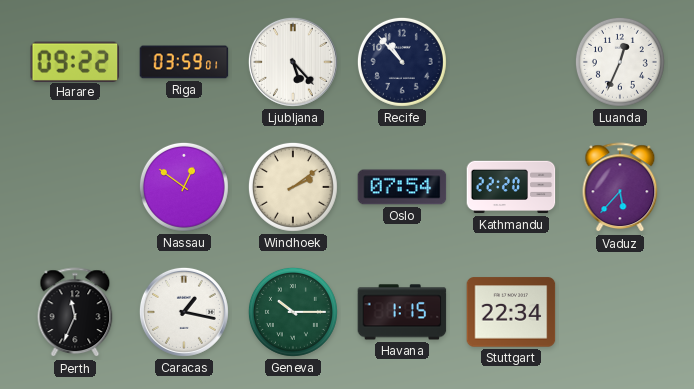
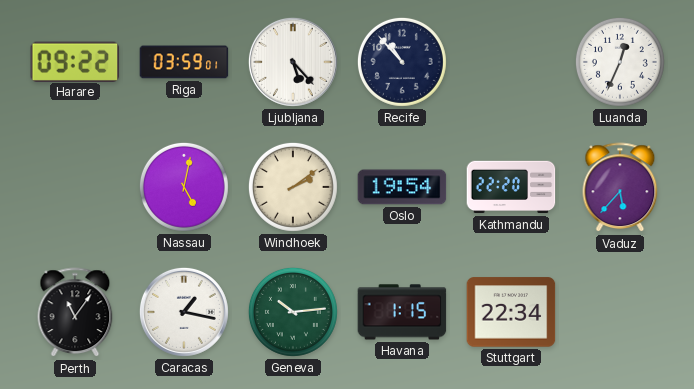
Nassau: 12:51 -> 5:02 (184, 187)
Oslo: 07:54 -> 19:54 (402, 187)
Perth: 11:34 -> 11:06 (75, 313)
Geneva: 10:15 -> 10:14 (293, 312)
